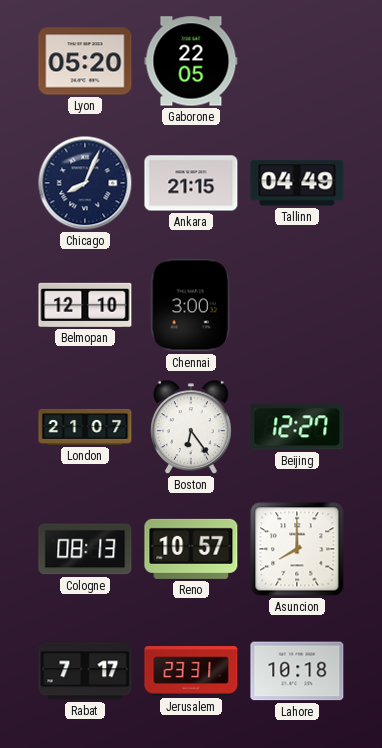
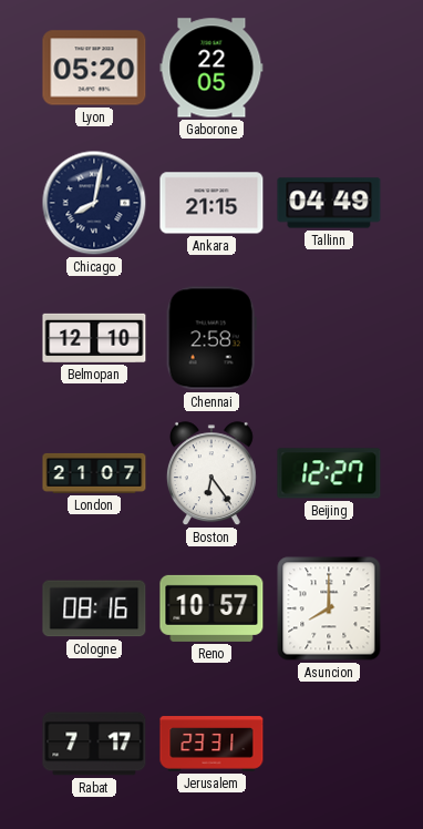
Chicago: 8:04 -> 8:02 (94, 203)
Chennai: 3:00 -> 2:58 (211, 338)
Cologne: 08:13 -> 08:16 (94, 608)
Lahore: 10:18 -> none (297, 671)
